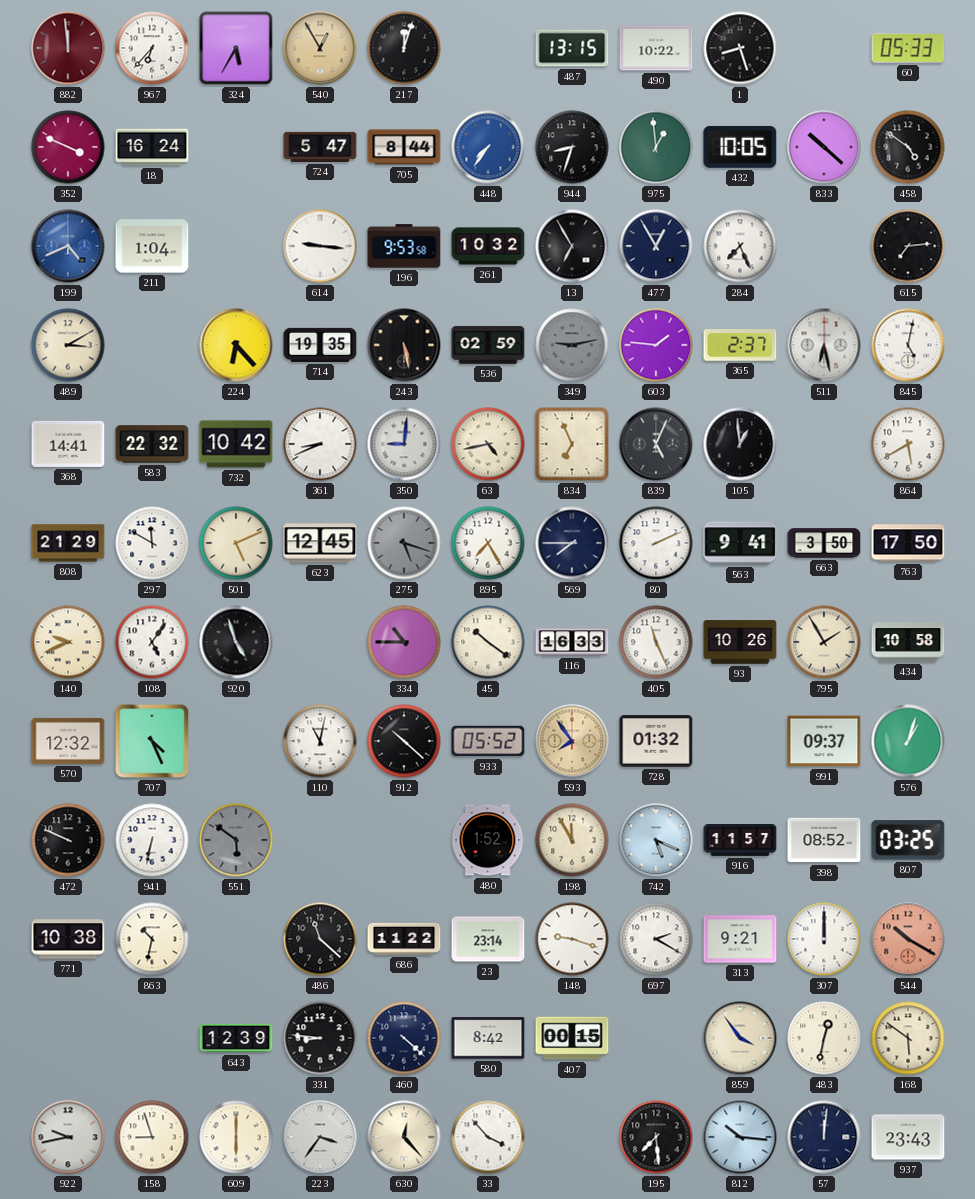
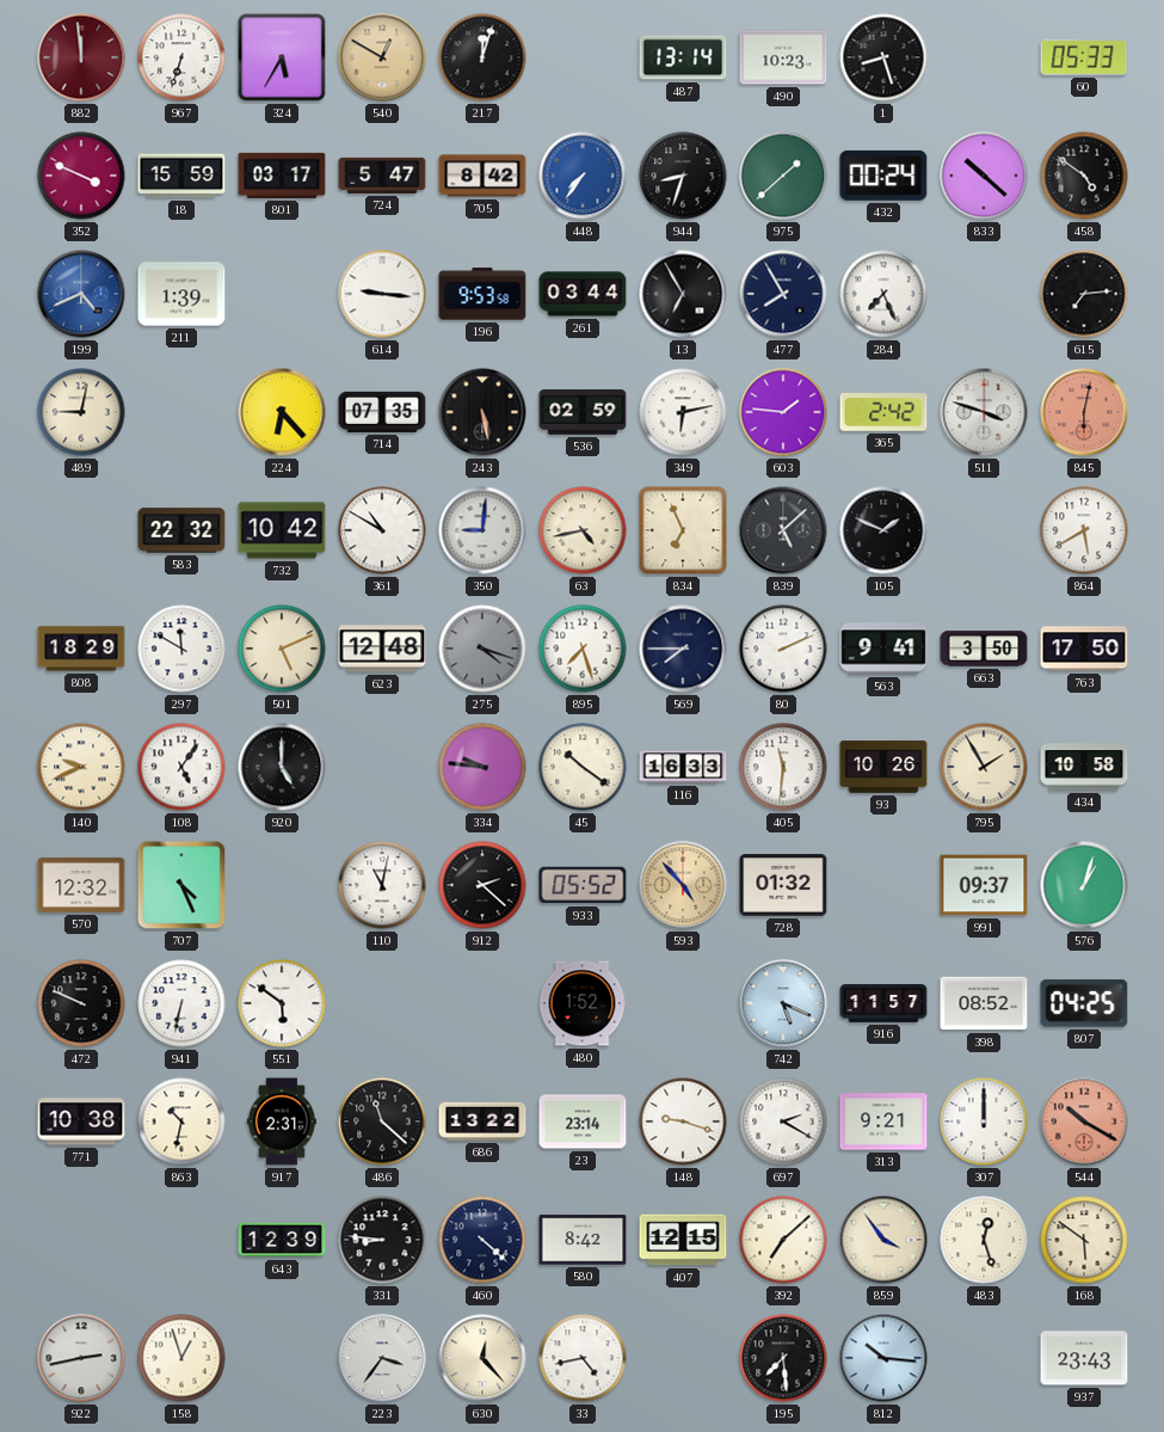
967: 6:37 -> 6:33 (181, 57)
540: 12:55 -> 12:50 (382, 57)
487: 13:15 -> 13:14 (683, 57)
490: 10:22 -> 10:23 (783, 57)
18: 16:24 -> 15:59 (181, 176)
801: none -> 03:17 (282, 176)
705: 8:44 -> 8:42 (482, 176)
975: 12:59 -> 1:38 (783, 176)
432: 10:05 -> 00:24 (883, 176)
211: 1:04 -> 1:39 (181, 294)
261: 10:32 -> 03:44 (583, 294)
477: 12:55 -> 7:55 (783, 294)
489: 3:10 -> 9:02 (81, 412)
714: 19:35 -> 07:35 (382, 412)
349: 9:13 -> 6:13 (683, 412)
349 dial: grey -> white (683, 412)
365: 2:37 -> 2:42 (883, 413)
511: 6:28 -> 3:48 (984, 412)
845: 5:02 -> 6:02 (1084, 412)
845 dial: white -> salmon (1084, 412)
368: 14:41 -> none (68, 444)
361: 8:41 -> 10:50 (382, 530)
839: 5:04 -> 5:08 (783, 530)
105: 12:59 -> 1:49 (883, 530)
808: 21:29 -> 18:29 (81, 649)
623: 12:45 -> 12:48 (382, 649)
275: 5:18 -> 4:18 (482, 649)
895: 7:25 -> 7:27 (583, 649)
920: 4:57 -> 5:00 (282, 767)
334: 10:45 -> 9:46 (482, 767)
405: 11:26 -> 11:31 (783, 767)
912: 10:22 -> 2:22 (482, 885)
593: 7:54 -> 4:53 (683, 885)
551 dial: grey -> white (282, 1003)
198: 11:55 -> none (572, 840)
807: 03:25 -> 04:25 (1084, 1003)
917: none -> 2:31 (282, 1121)
686: 11:22 -> 13:22 (482, 1121)
407: 00:15 -> 12:15 (683, 1240)
392: none -> 7:08 (783, 1240)
483: 12:32 -> 12:27 (984, 1240)
922: 9:43 -> 2:43 (81, 1358)
158: 8:57 -> 12:57 (181, 1358)
609: 6:00 -> none (236, 1137)
33: 3:53 -> 4:43 (583, 1358)
57: 12:01 -> none (824, 1137)
